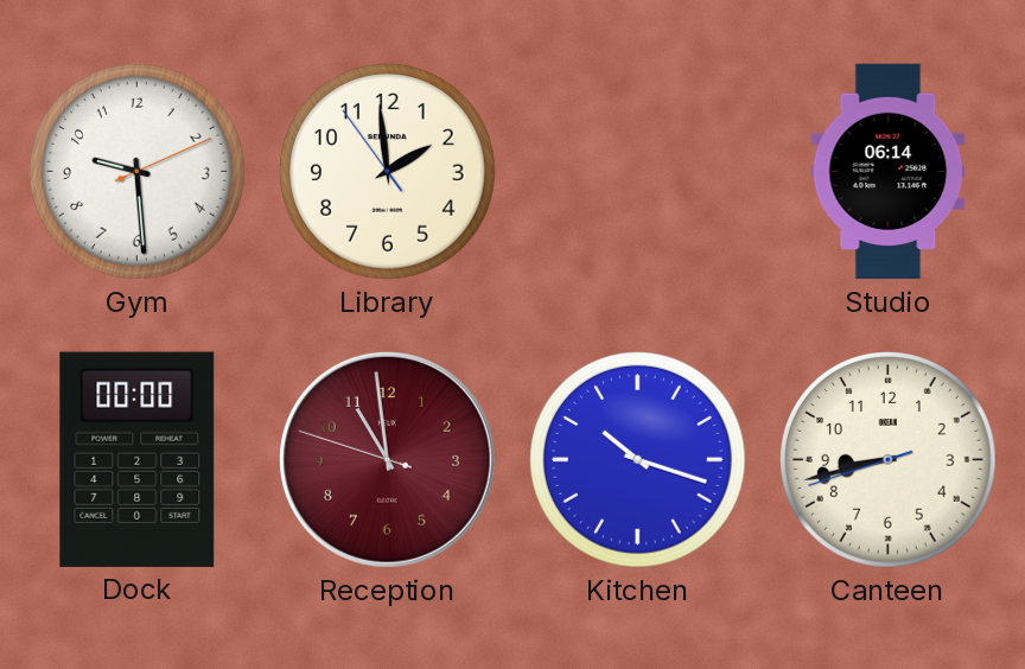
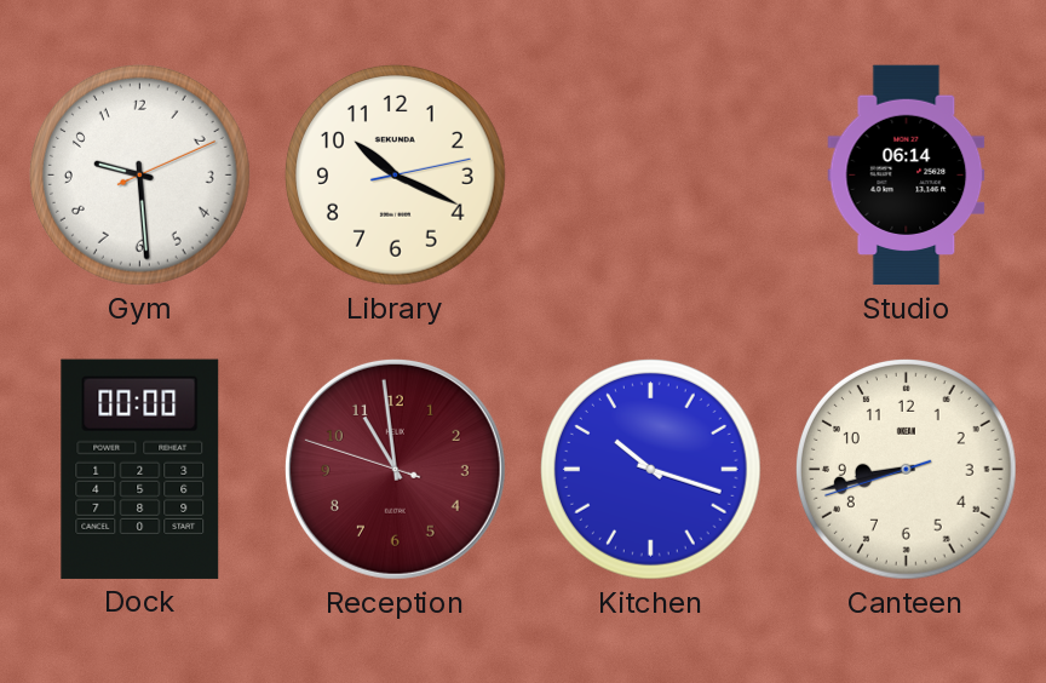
Library: 1:58 -> 10:19 (395, 174)
